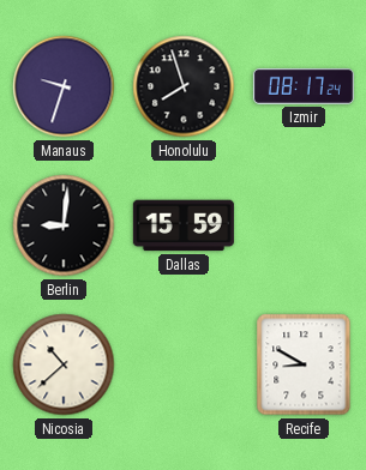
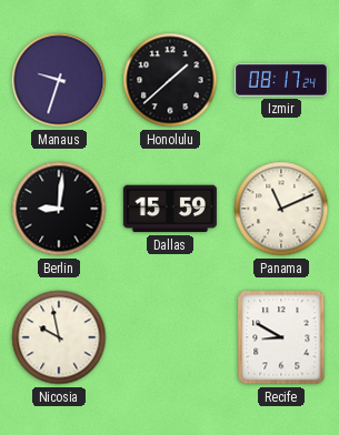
Honolulu: 7:57 -> 1:38 (170, 80)
Panama: none -> 11:11 (281, 209)
Nicosia: 10:38 -> 9:58 (59, 337)
